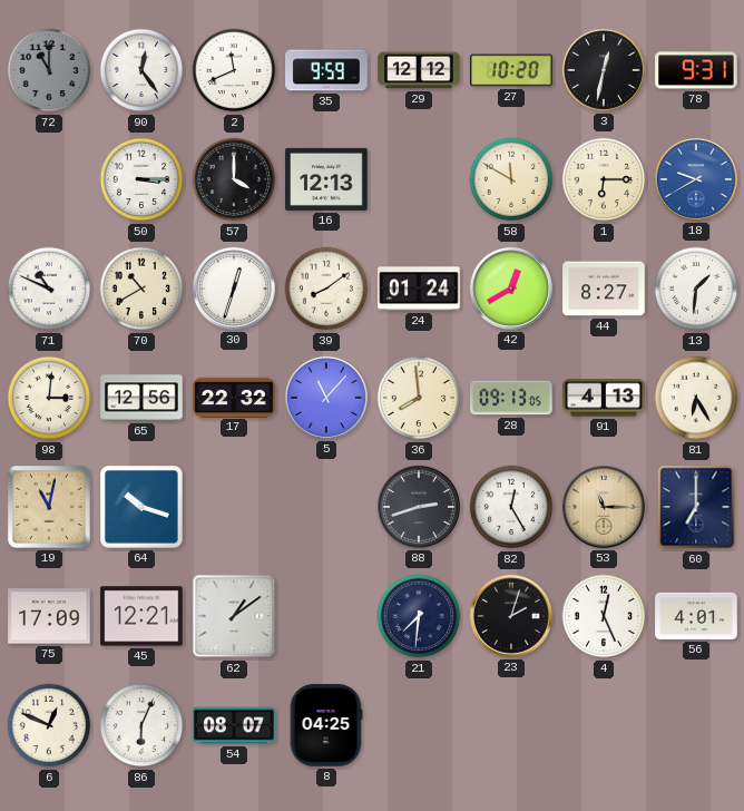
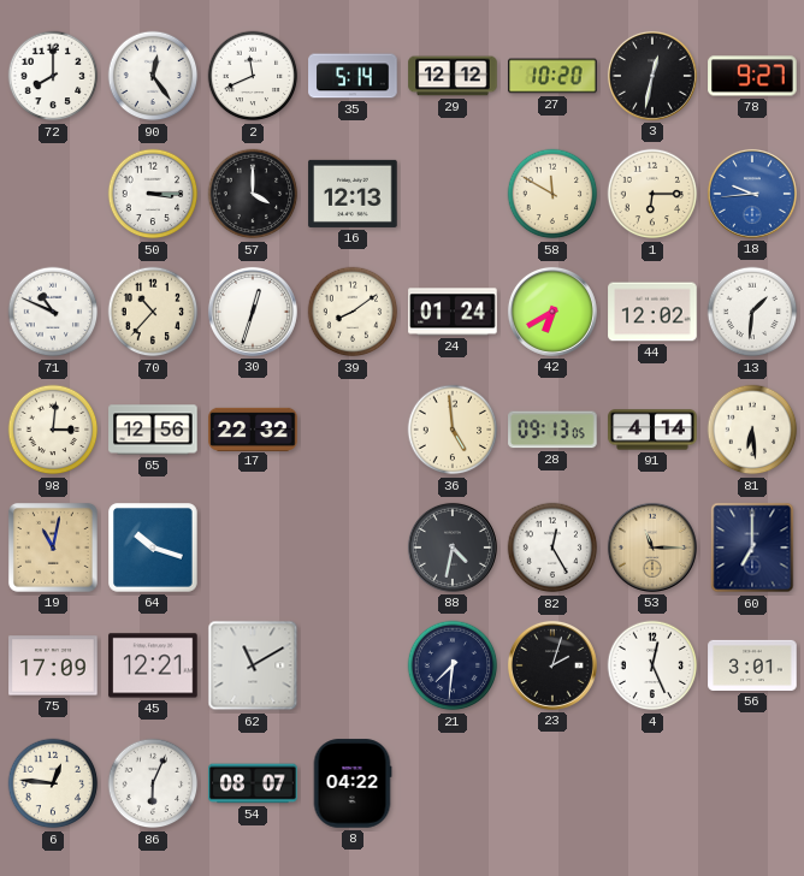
72: 11:00 -> 8:00 (53, 76)
72 dial: grey -> white (53, 76)
35: 9:59 -> 5:14 (353, 76)
78: 9:31 -> 9:27 (752, 76)
18: 9:40 -> 9:44 (752, 194)
70: 10:40 -> 10:37 (153, 312)
42: 12:40 -> 6:40 (552, 312)
44: 8:27 -> 12:02 (652, 312)
5: 11:07 -> none (326, 398)
36: 7:59 -> 4:59 (453, 430)
91: 4:13 -> 4:14 (652, 430)
81: 6:25 -> 6:29 (752, 430)
88: 2:42 -> 4:32 (453, 547)
62: 1:09 -> 11:10 (253, 665)
56: 4:01 -> 3:01 (752, 665)
6: 12:49 -> 12:46 (53, 783)
8: 04:25 -> 04:22 (353, 783)
